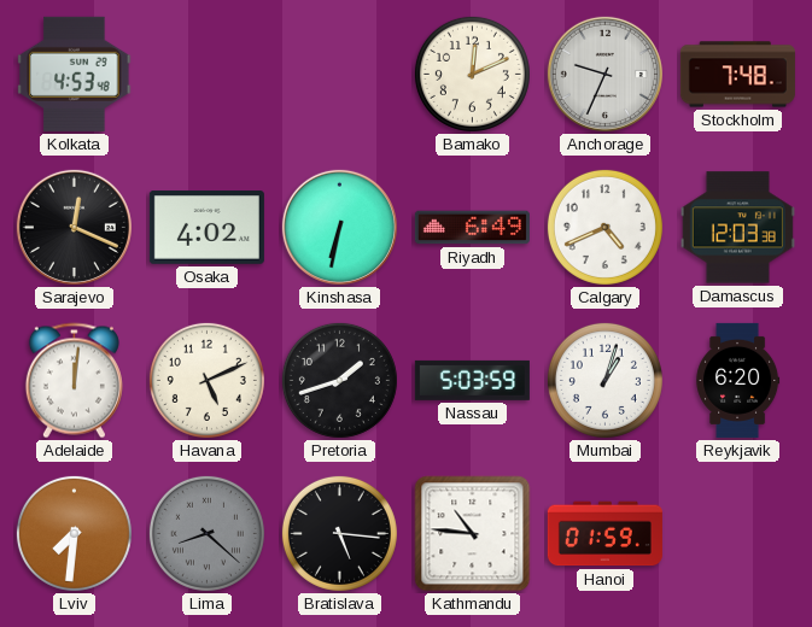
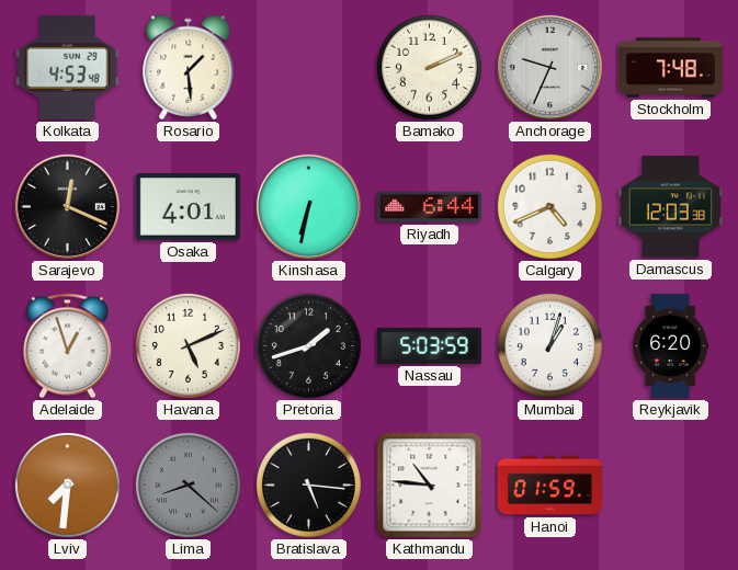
Rosario: none -> 1:29 (189, 68)
Bamako: 12:11 -> 2:11 (429, 67)
Osaka: 4:02 -> 4:01 (188, 207)
Riyadh: 6:49 -> 6:44 (429, 207)
Adelaide: 12:01 -> 12:57 (67, 346)
